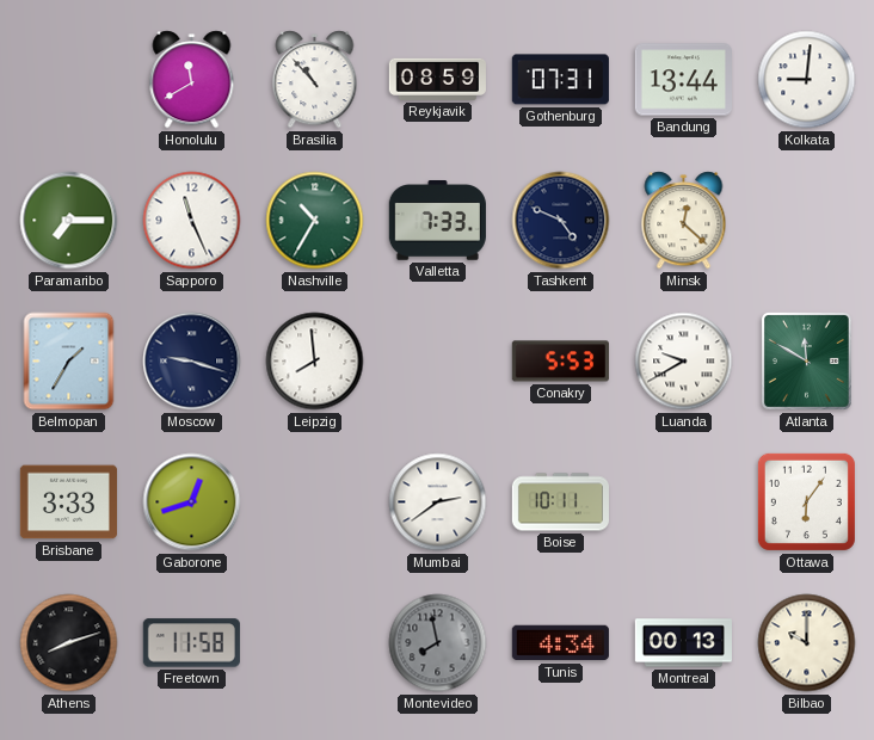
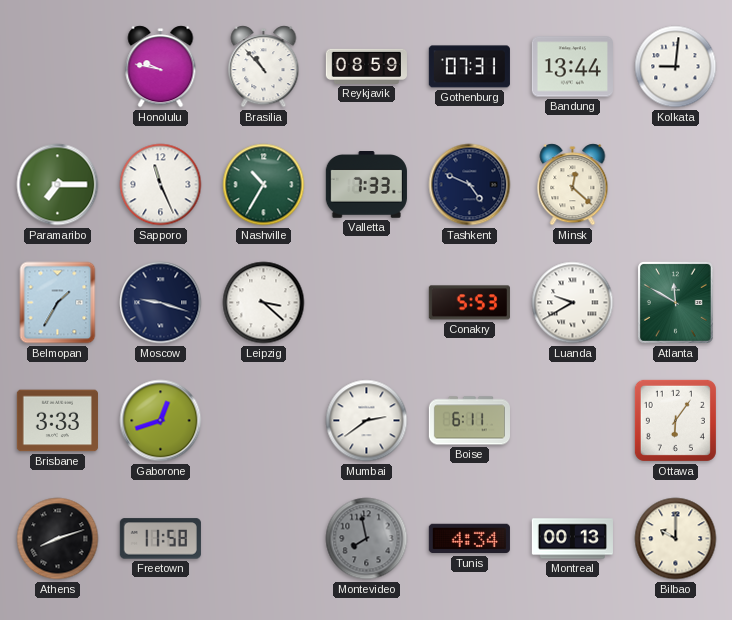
Honolulu: 11:40 -> 9:47 (161, 67)
Leipzig: 7:59 -> 3:22 (264, 303)
Boise: 10:11 -> 6:11 (469, 421)
